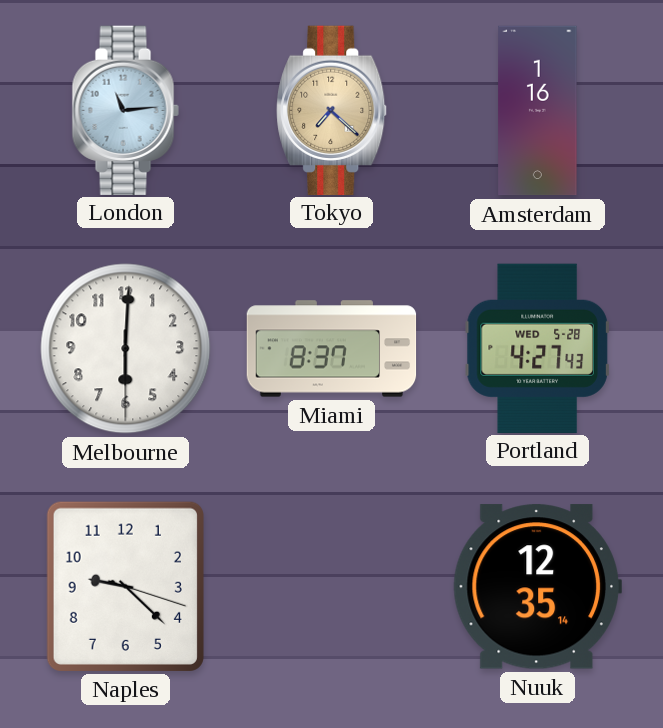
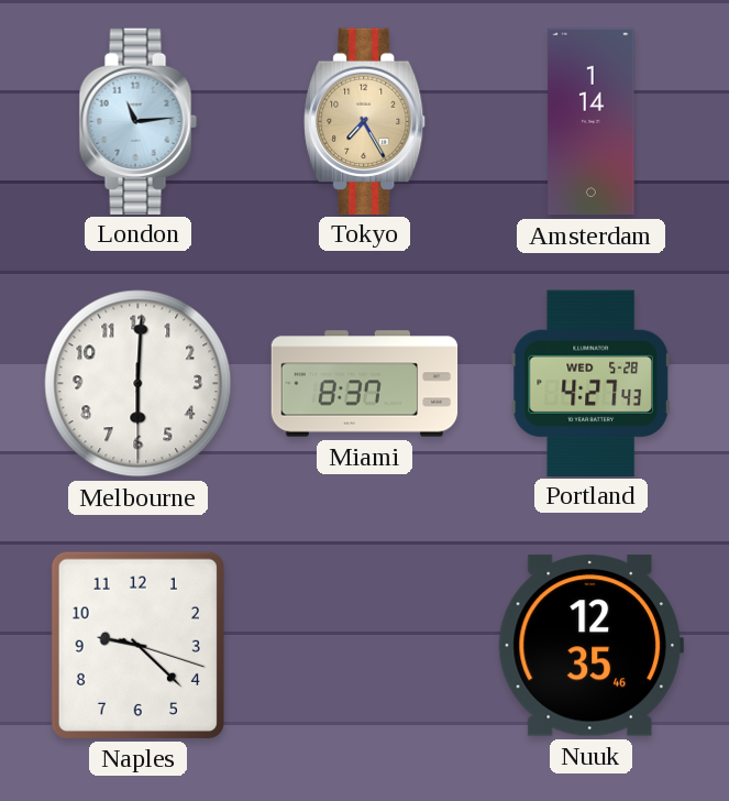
Tokyo: 7:22 -> 7:25 (365, 121)
Amsterdam: 1:16 -> 1:14 (592, 122)
Nuuk: 12:35:14 -> 12:35:46 (590, 646)
